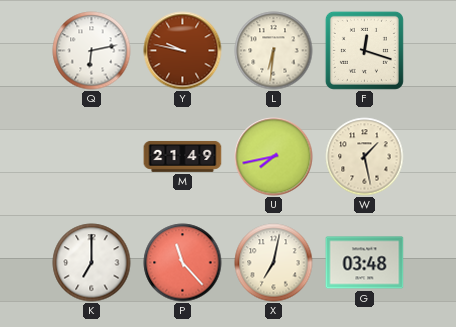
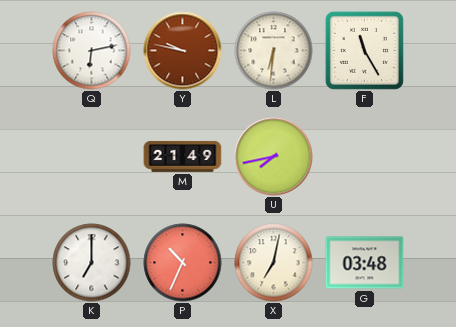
F: 12:18 -> 11:25 (364, 50)
W: 1:28 -> none (365, 157)
P: 11:23 -> 10:34 (183, 263)
